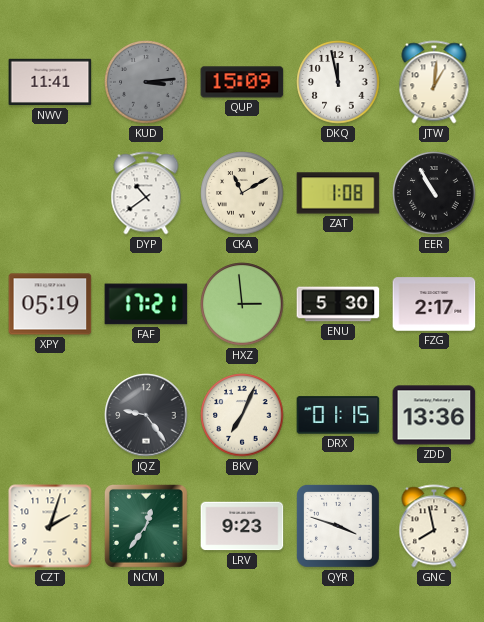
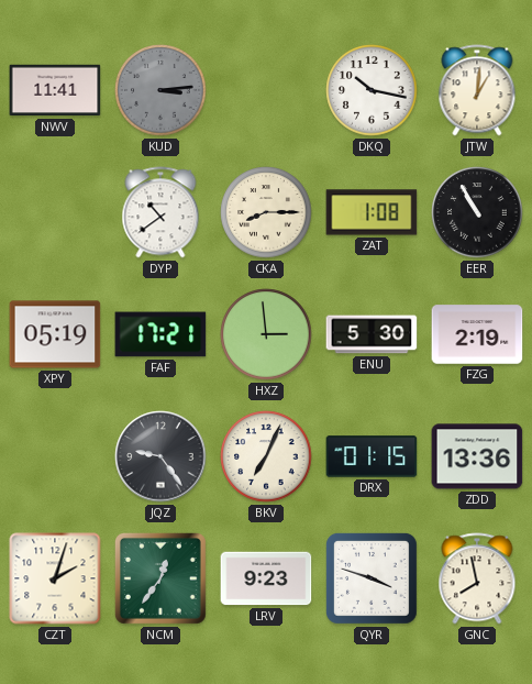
QUP: 15:09 -> none (242, 82)
DKQ: 11:58 -> 10:17 (372, 90)
CKA: 11:10 -> 8:15 (266, 212)
FZG: 2:17 -> 2:19 (477, 334)
